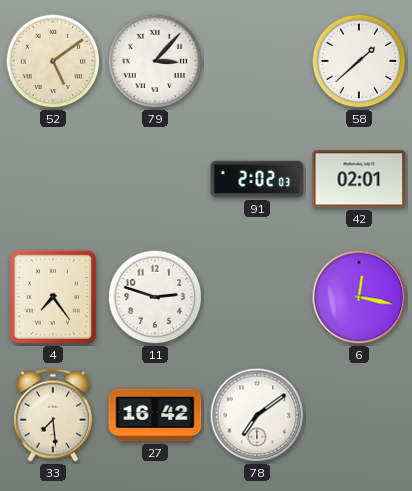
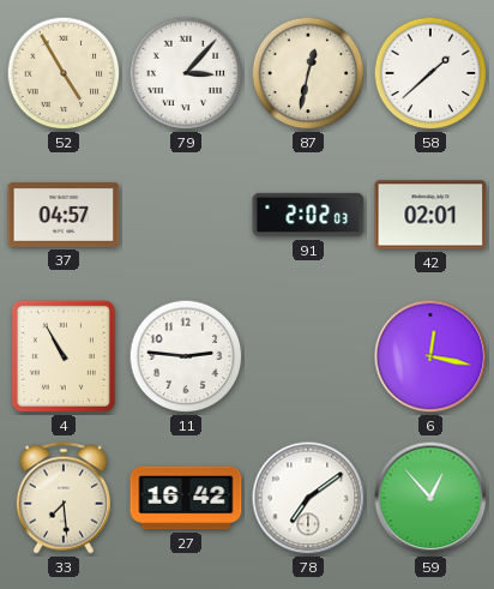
52: 5:09 -> 4:55 (64, 73)
87: none -> 12:32 (308, 73)
37: none -> 04:57 (64, 215)
4: 7:24 -> 10:55 (64, 356)
11: 2:48 -> 2:46 (186, 356)
59: none -> 12:53 (430, 498)
